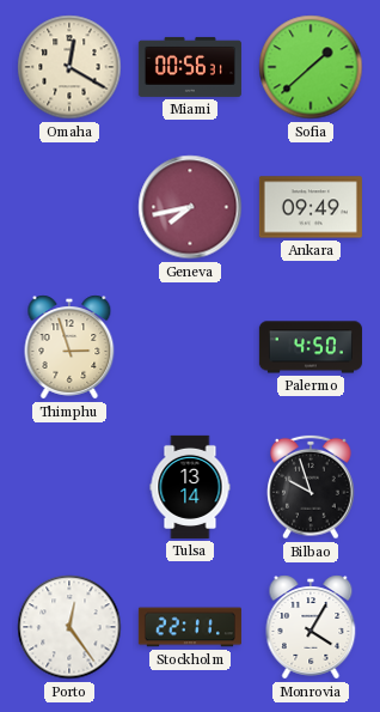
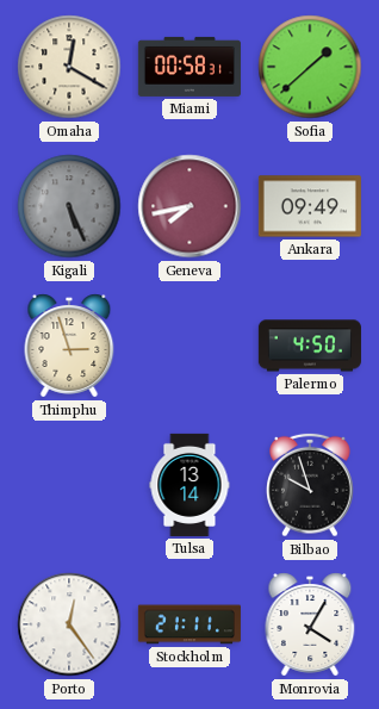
Miami: 00:56 -> 00:58 (189, 67)
Kigali: none -> 5:26 (69, 206)
Stockholm: 22:11 -> 21:11 (189, 624)
